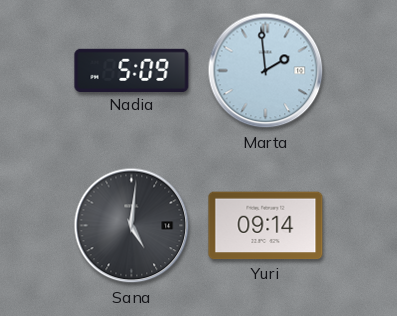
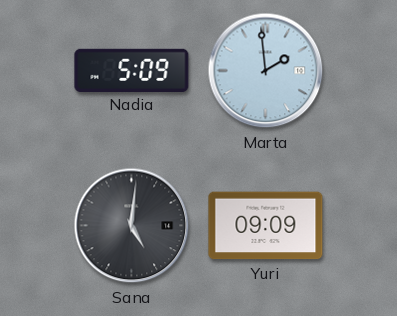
Yuri: 09:14 -> 09:09 (266, 226)
